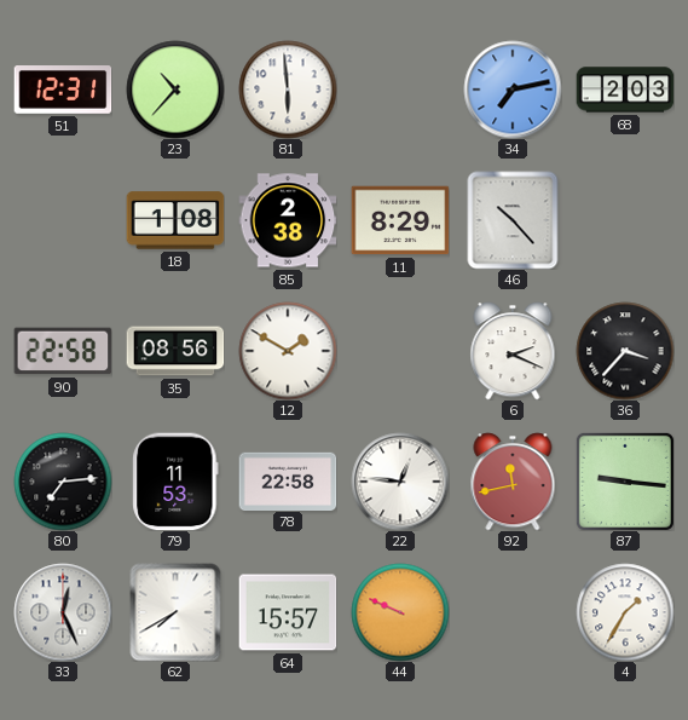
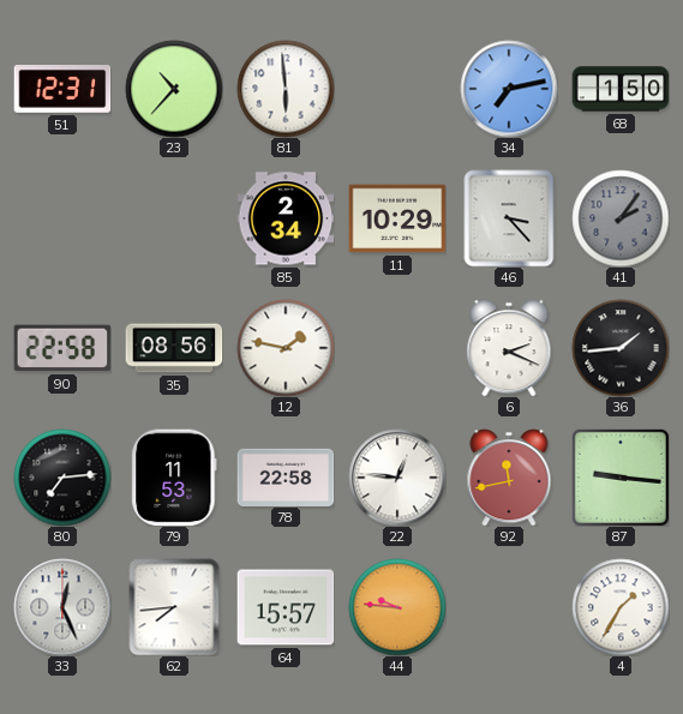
68: 2:03 -> 1:50 (621, 89)
18: 1:08 -> none (175, 220)
85: 2:38 -> 2:34 (286, 218)
11: 8:29 -> 10:29 (397, 218)
46: 10:23 -> 3:23 (509, 218)
41: none -> 2:06 (621, 218)
12: 1:50 -> 1:47 (286, 348)
36: 3:37 -> 1:44 (621, 348)
62: 7:40 -> 7:44 (174, 607)
44: 9:49 -> 9:46 (397, 607)
